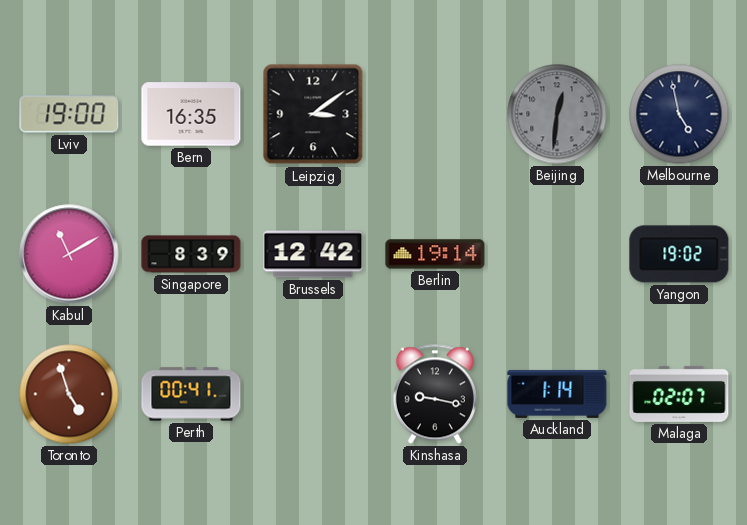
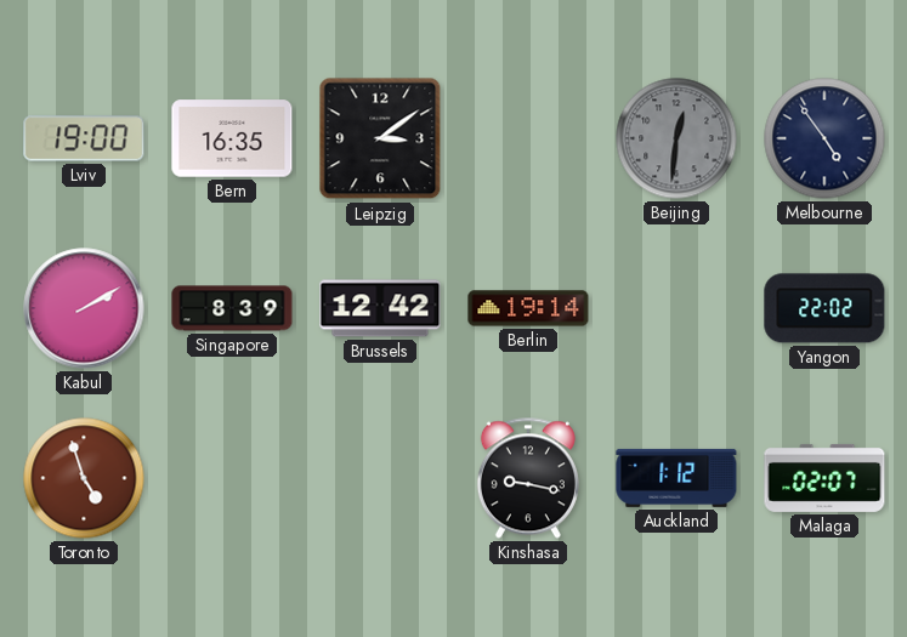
Melbourne: 4:58 -> 4:54 (824, 138)
Kabul: 11:10 -> 2:10 (84, 308)
Yangon: 19:02 -> 22:02 (824, 308)
Perth: 00:41 -> none (191, 394)
Auckland: 1:14 -> 1:12 (676, 478)
